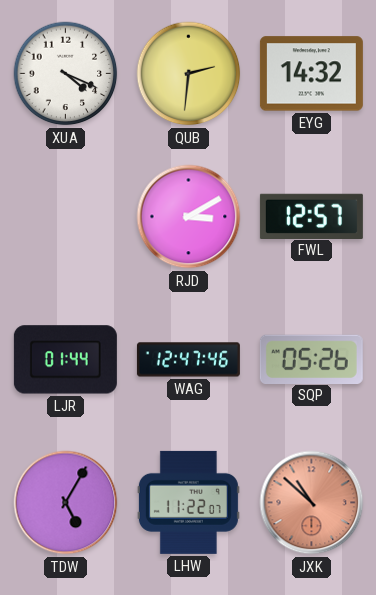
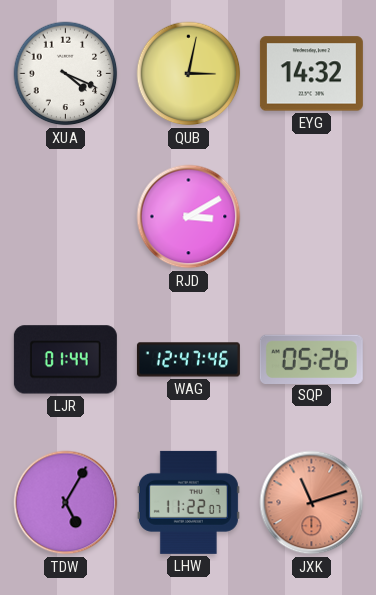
QUB: 2:31 -> 3:02 (189, 74)
FWL: 12:57 -> none (311, 216)
JXK: 10:52 -> 11:12 (312, 503)
